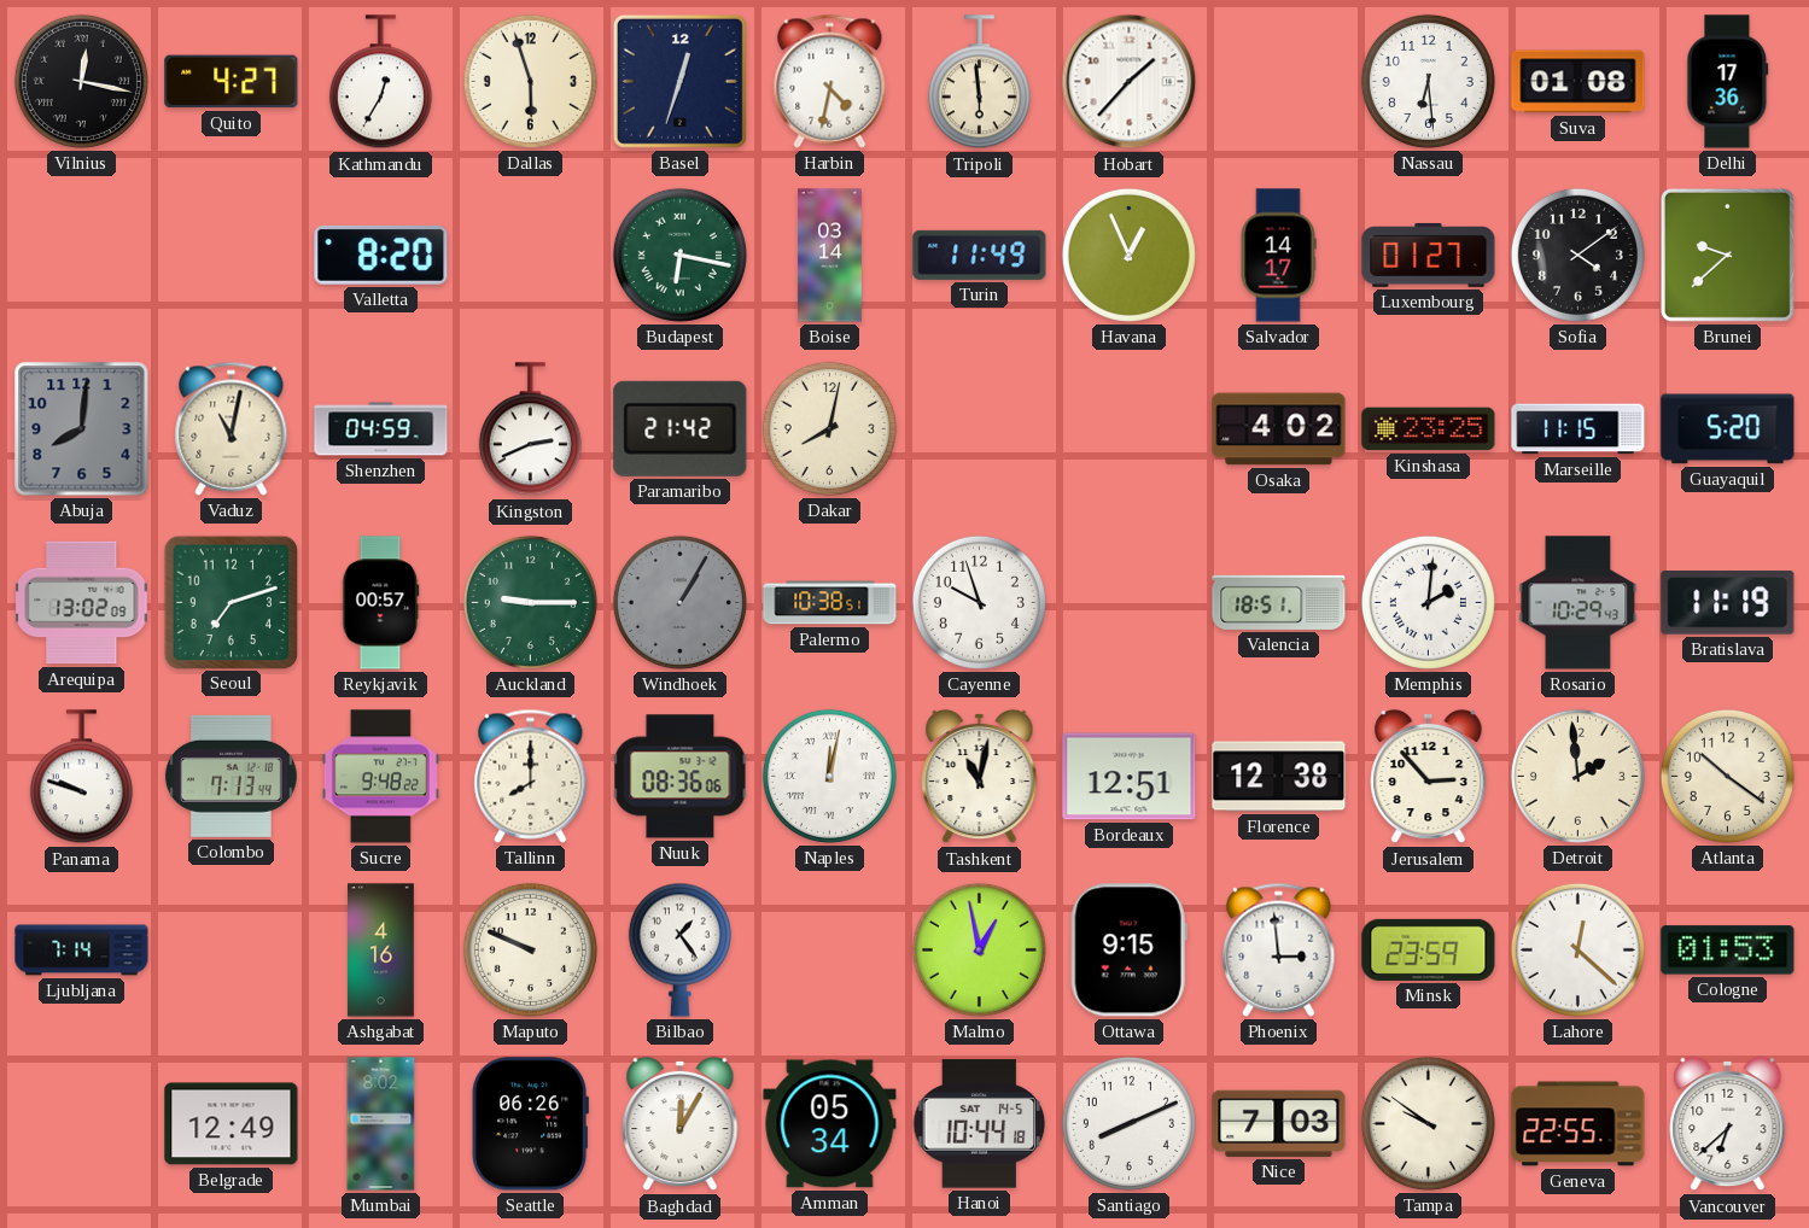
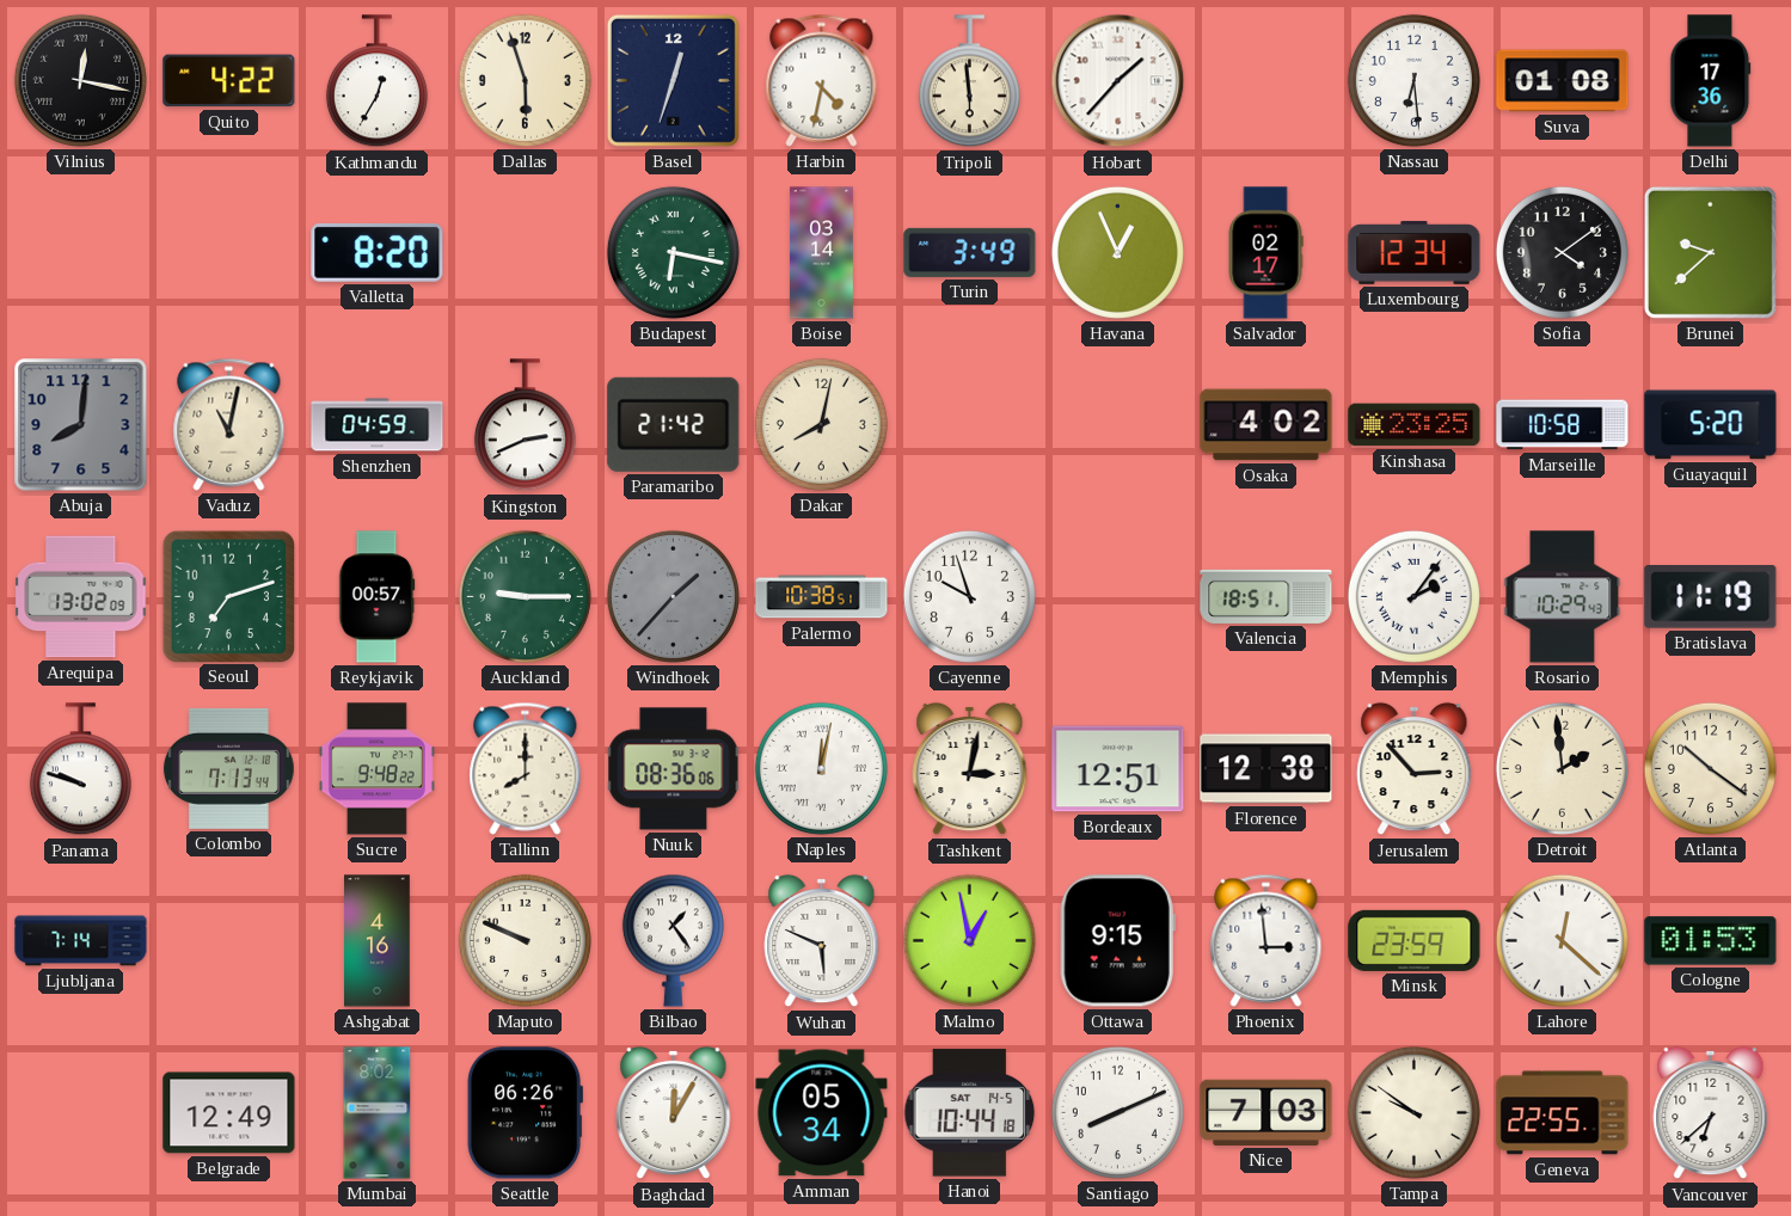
Quito: 4:27 -> 4:22 (229, 81)
Turin: 11:49 -> 3:49 (970, 252)
Salvador: 14:17 -> 02:17 (1265, 253)
Luxembourg: 01:27 -> 12:34 (1415, 252)
Marseille: 11:15 -> 10:58 (1563, 425)
Windhoek: 1:05 -> 1:37 (673, 596)
Memphis: 2:01 -> 2:06 (1413, 596)
Tashkent: 11:02 -> 3:02 (970, 769)
Wuhan: none -> 5:49 (822, 941)
